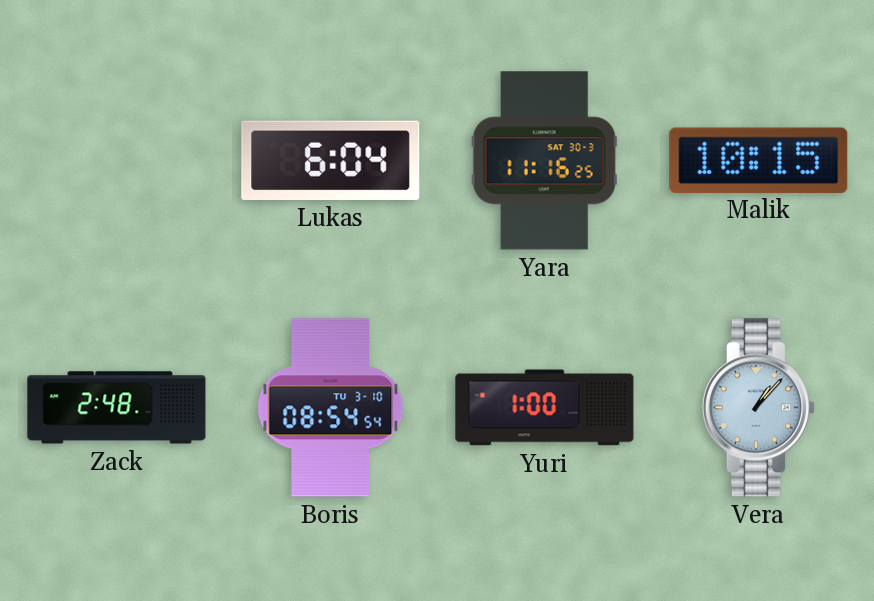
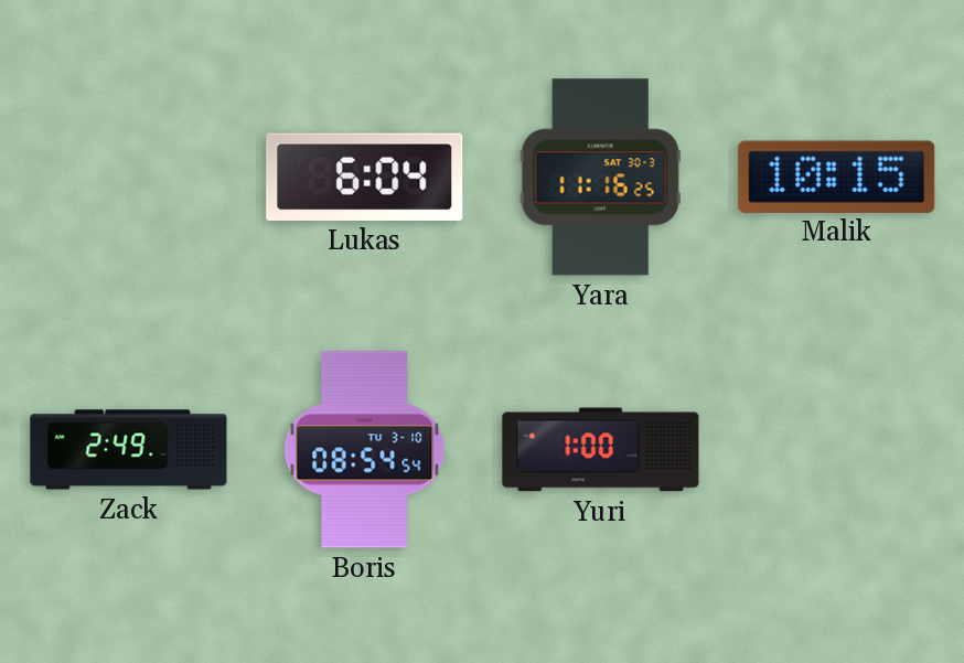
Zack: 2:48 -> 2:49 (129, 450)
Vera: 1:07 -> none (758, 408)
